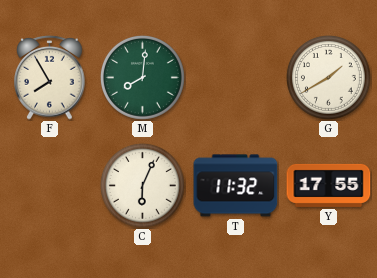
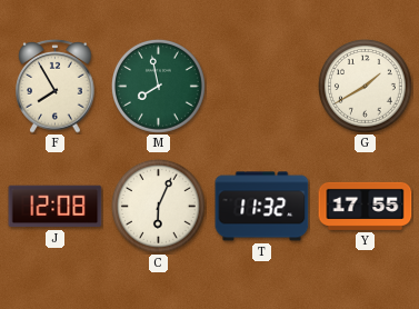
M: 8:01 -> 7:58 (158, 86)
J: none -> 12:08 (56, 207)
